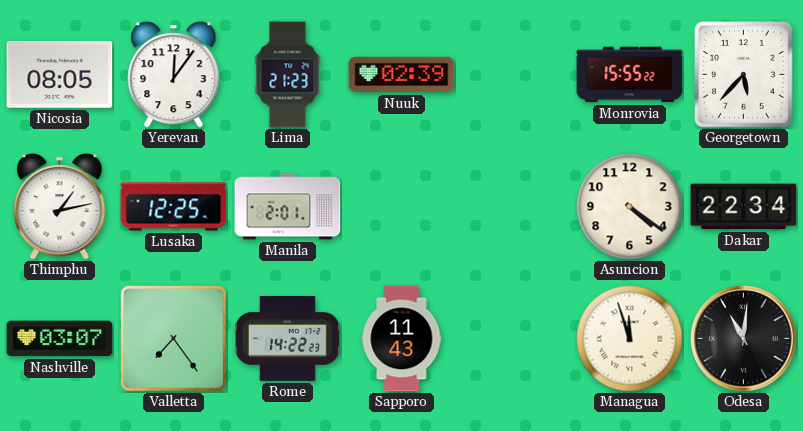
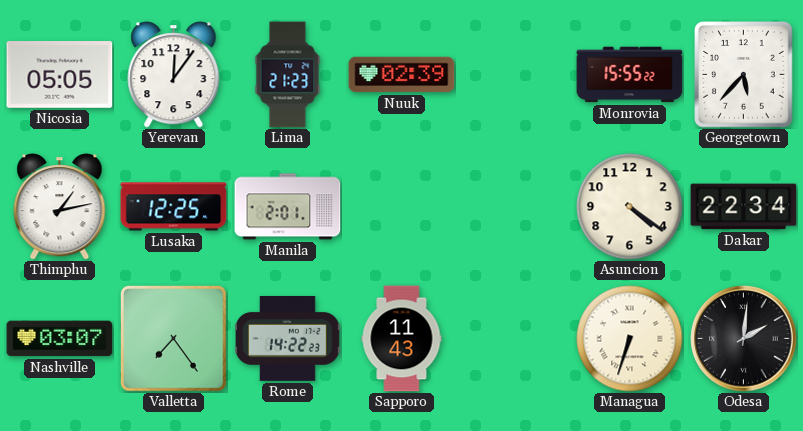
Nicosia: 08:05 -> 05:05 (60, 75)
Managua: 11:57 -> 6:33 (630, 339)
Odesa: 11:01 -> 2:01 (744, 339)
